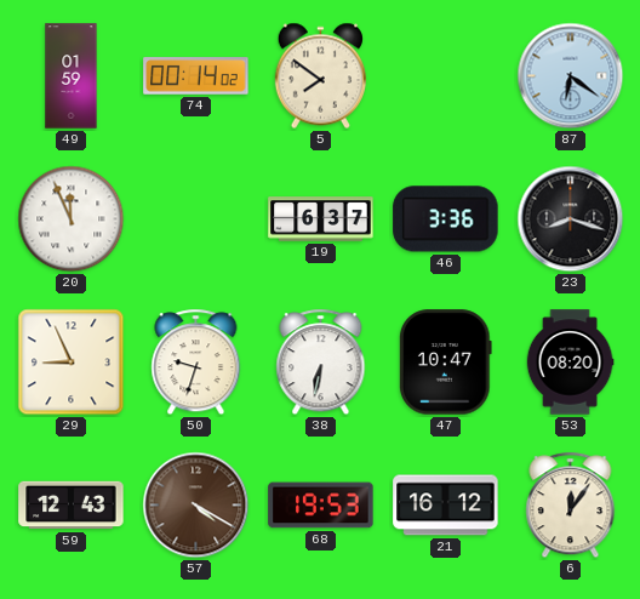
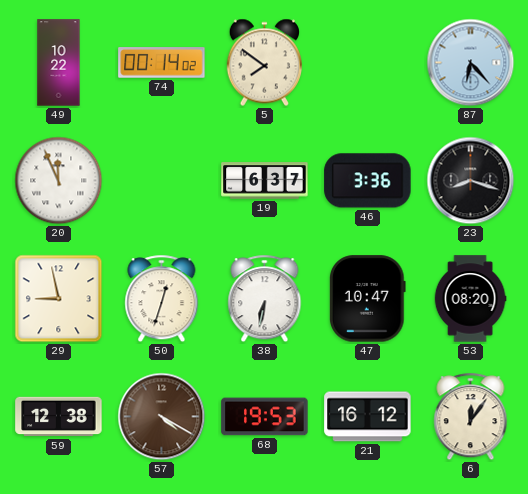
49: 01:59 -> 10:22 (59, 63)
87: 6:21 -> 6:23 (471, 63)
29: 8:56 -> 8:58 (59, 299)
50: 9:33 -> 12:33 (162, 299)
59: 12:43 -> 12:38 (59, 417)
